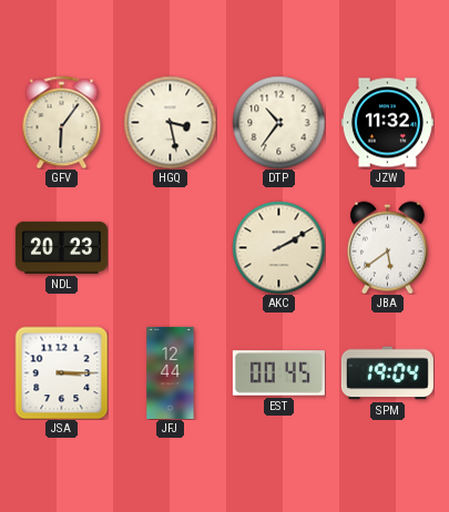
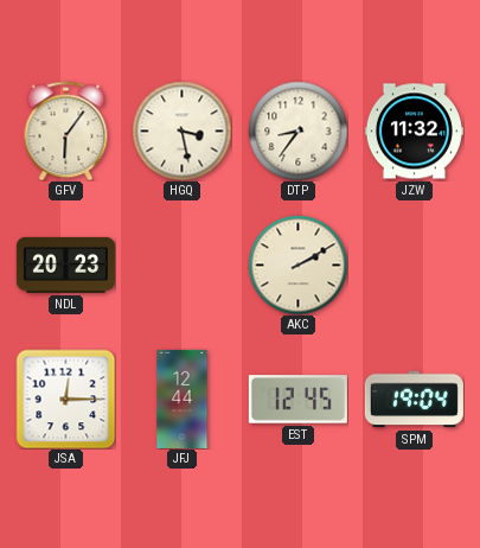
DTP: 10:36 -> 8:36 (297, 130)
JBA: 5:39 -> none (387, 247)
JSA: 3:15 -> 12:15 (65, 399)
EST: 00:45 -> 12:45 (297, 400)
